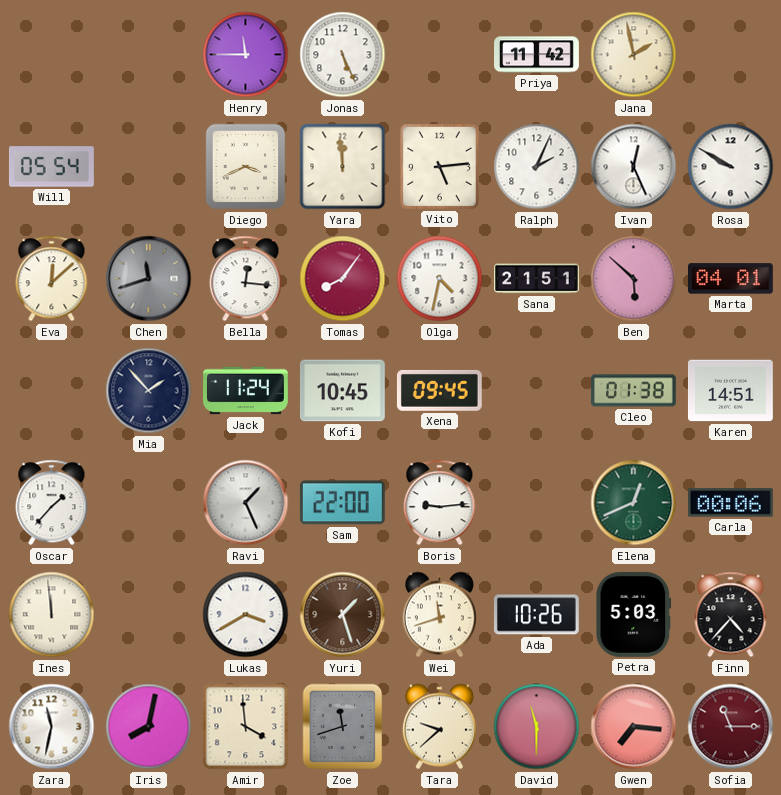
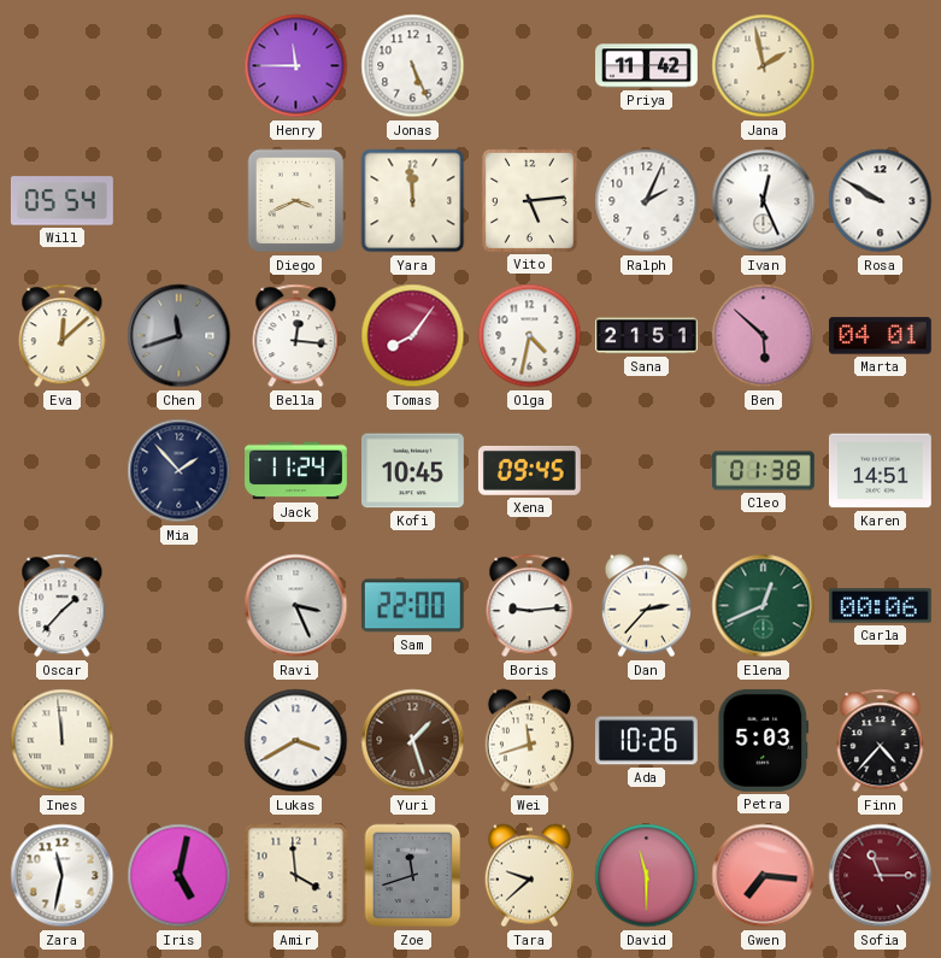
Ravi: 1:26 -> 3:26 (296, 606)
Dan: none -> 2:37 (646, 606)
Iris: 8:02 -> 5:02 (180, 876)
